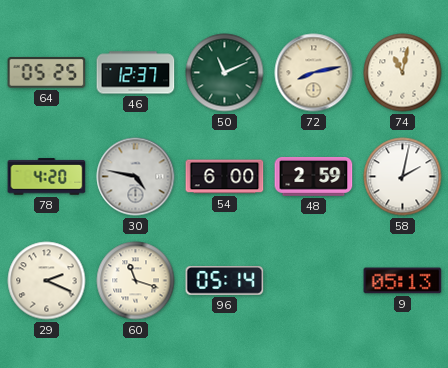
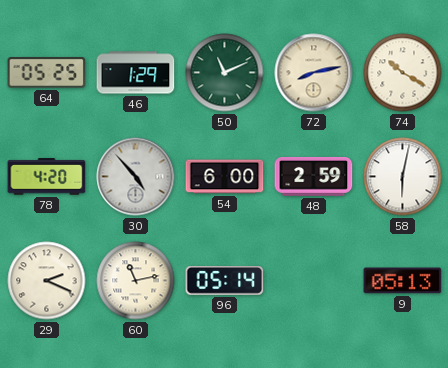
46: 12:37 -> 1:29 (136, 73)
74: 11:02 -> 10:20 (403, 73)
30: 4:47 -> 4:53 (136, 177)
58: 2:02 -> 6:02 (403, 177)
60: 11:18 -> 11:13 (136, 281)
